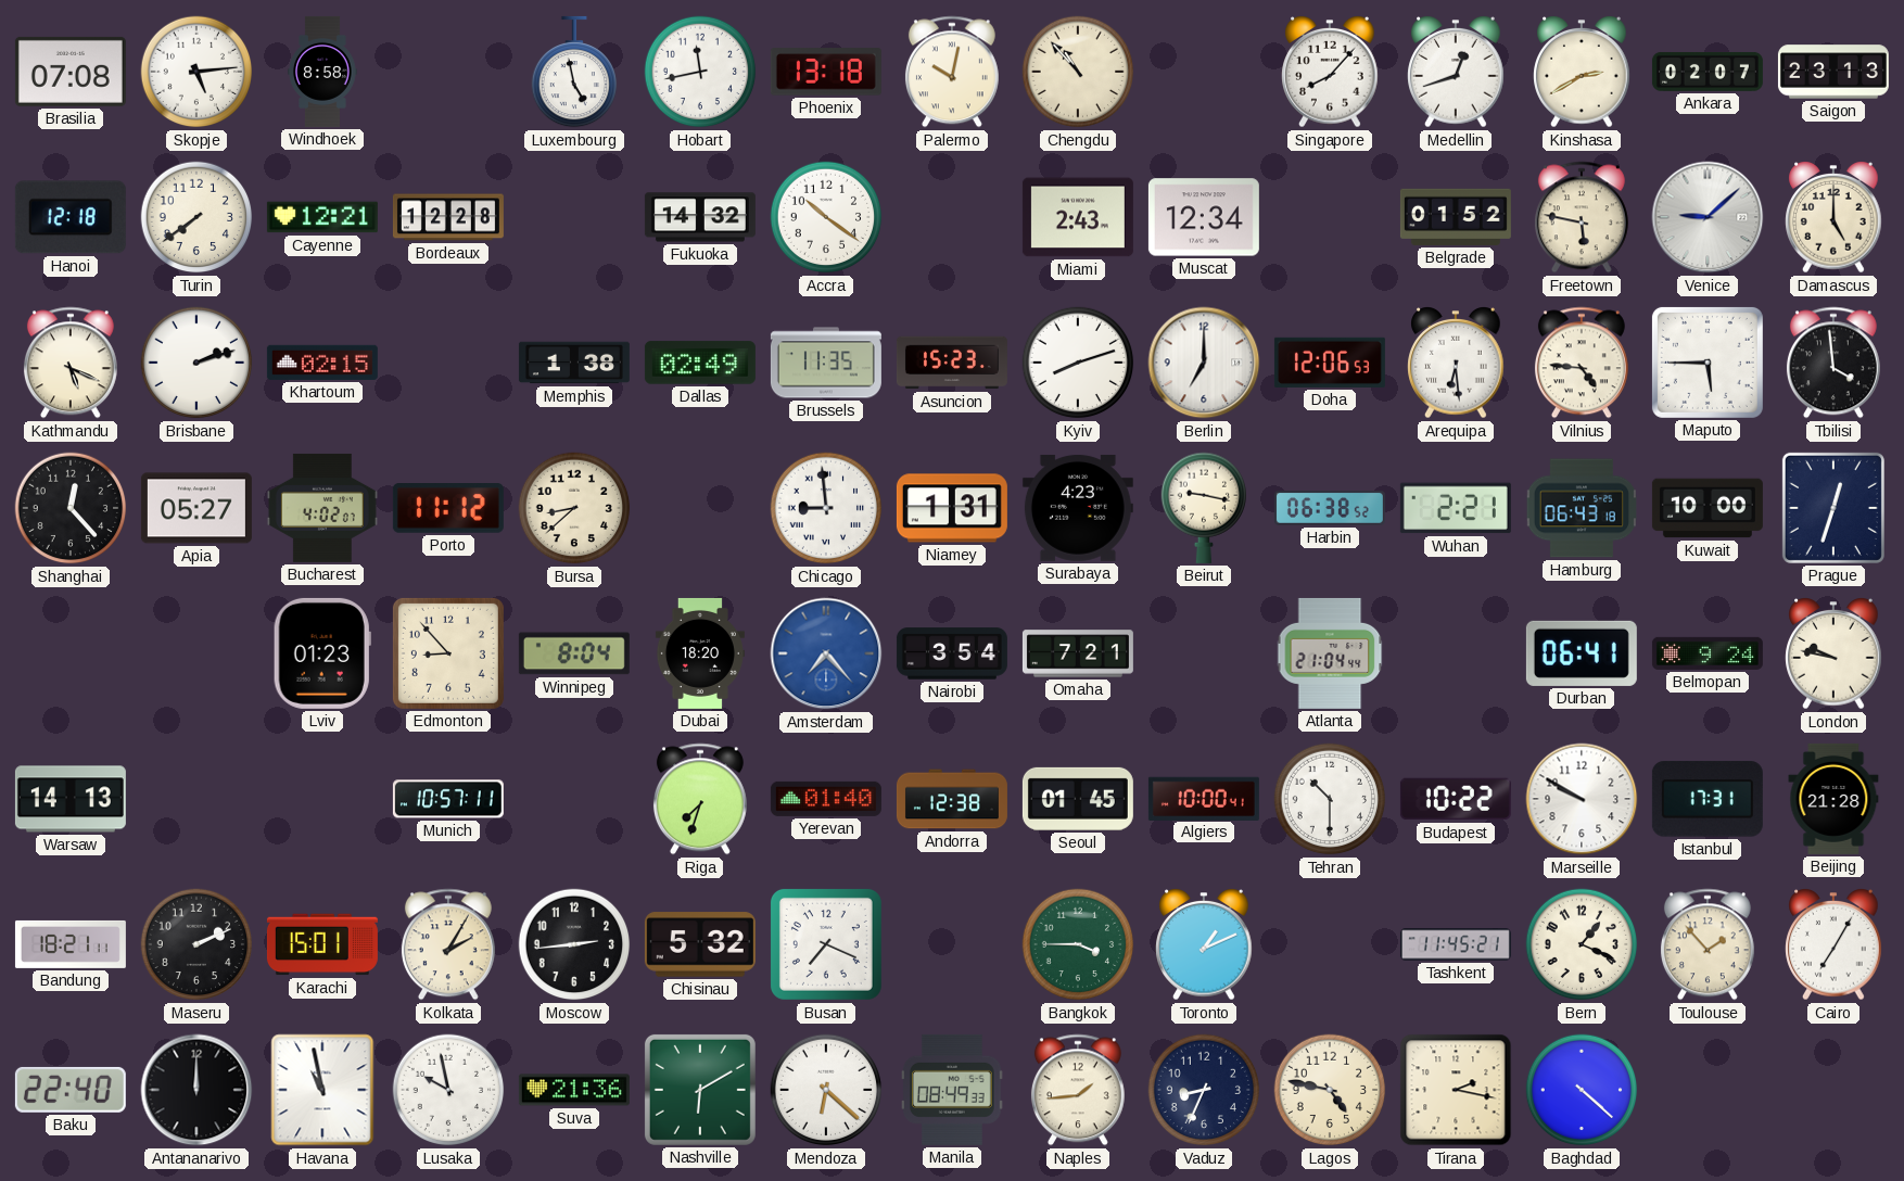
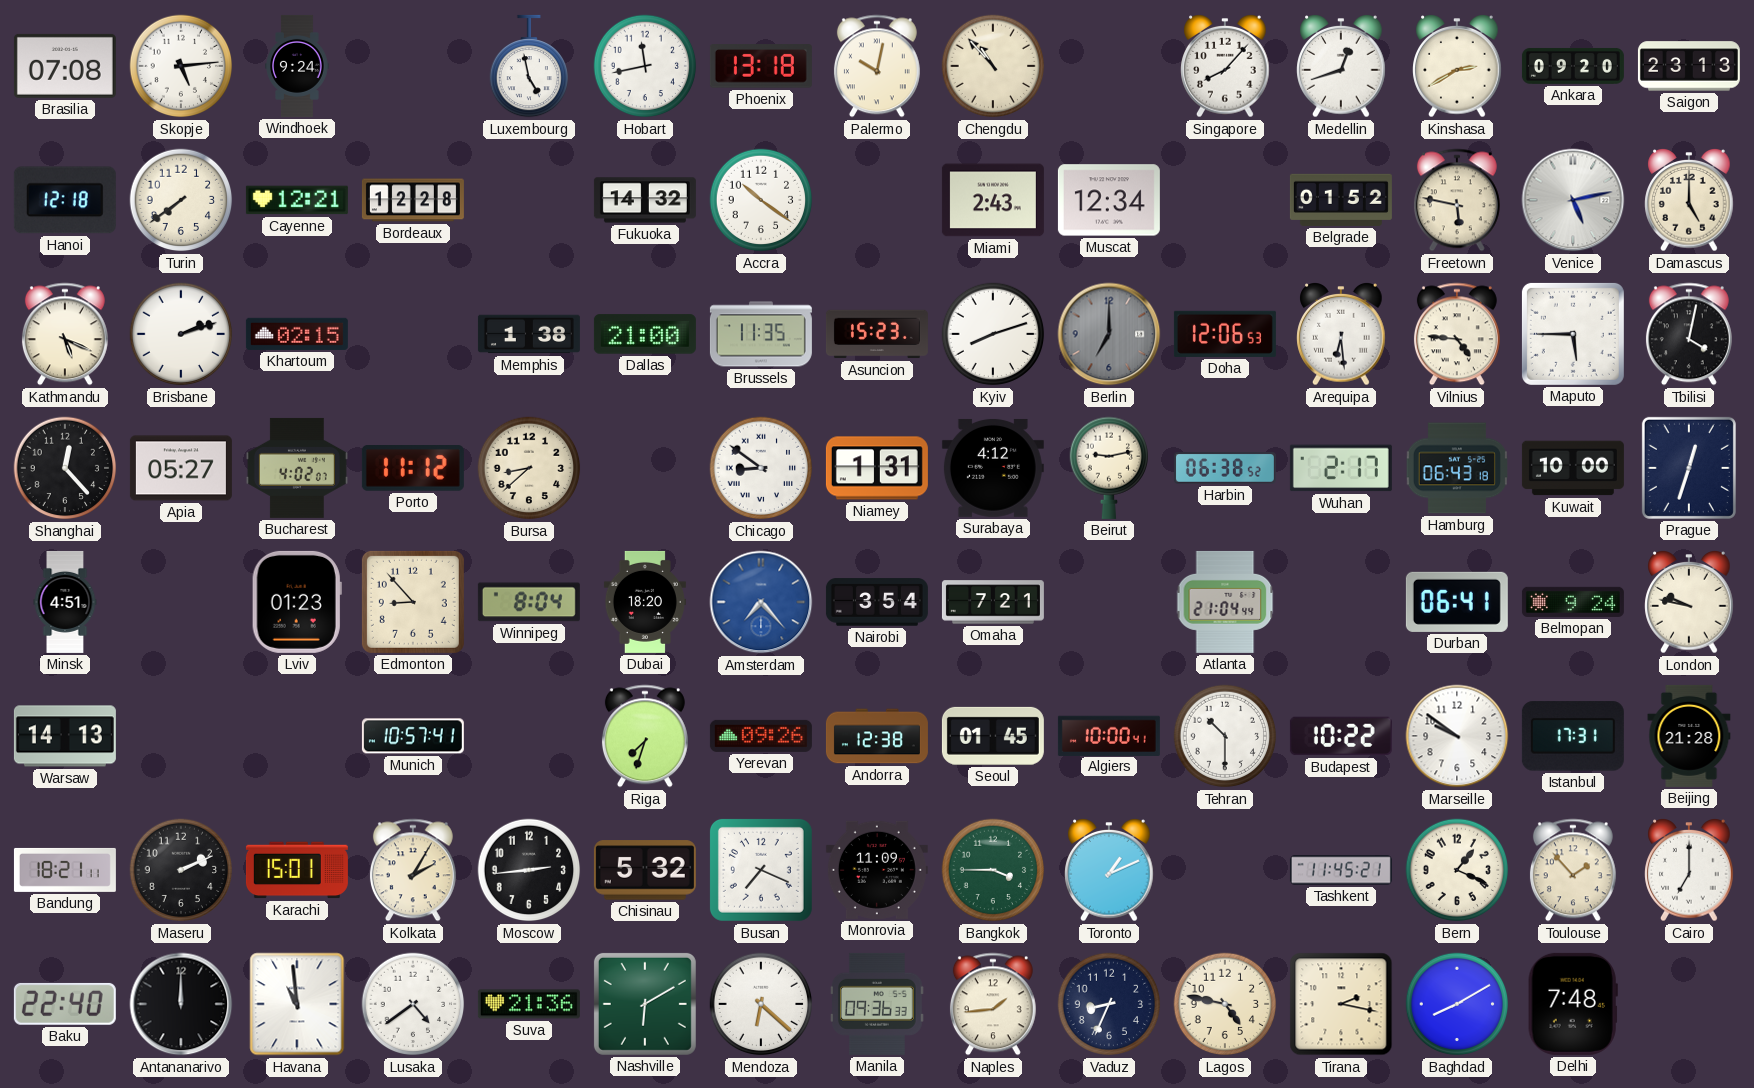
Windhoek: 8:58 -> 9:24 (297, 66)
Ankara: 02:07 -> 09:20 (1573, 66)
Venice: 9:08 -> 5:13 (1573, 200)
Dallas: 02:49 -> 21:00 (645, 334)
Berlin dial: white -> grey (1109, 334)
Tbilisi: 3:59 -> 4:02 (1689, 334)
Chicago: 8:59 -> 8:51 (761, 468)
Surabaya: 4:23 -> 4:12 (993, 468)
Beirut: 9:17 -> 9:13 (1108, 468)
Wuhan: 2:21 -> 2:17 (1341, 468)
Minsk: none -> 4:51 (65, 602)
Munich: 10:57:11 -> 10:57:41 (413, 736)
Yerevan: 01:40 -> 09:26 (761, 736)
Marseille: 9:50 -> 9:51 (1457, 736)
Monrovia: none -> 11:09 (877, 870)
Cairo: 7:05 -> 7:00 (1689, 871)
Havana: 10:58 -> 10:59 (297, 1004)
Lusaka: 9:58 -> 4:39 (413, 1004)
Manila: 08:49 -> 09:36 (877, 1004)
Baghdad: 4:22 -> 8:10 (1457, 1004)
Delhi: none -> 7:48 (1573, 1004)
